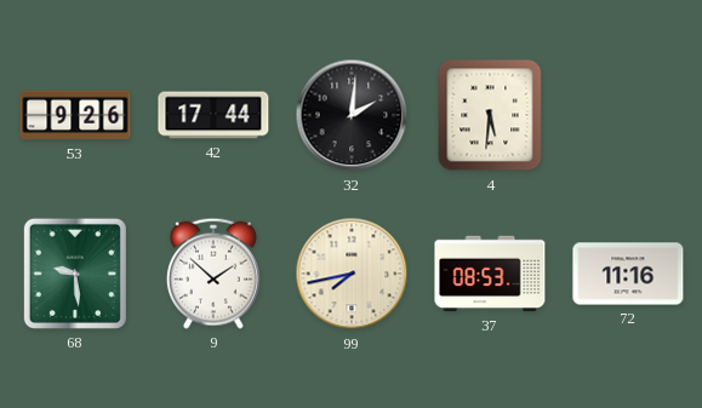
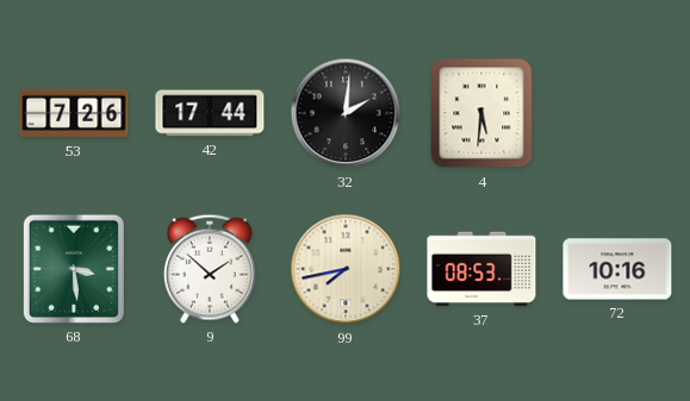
53: 9:26 -> 7:26 (74, 113)
68: 9:29 -> 3:29 (74, 269)
72: 11:16 -> 10:16 (617, 269)
